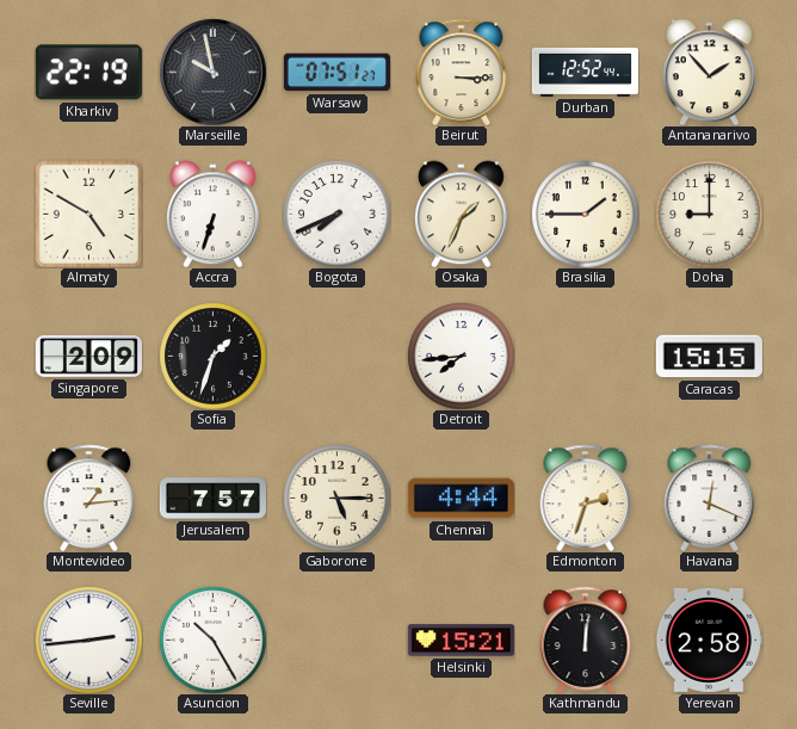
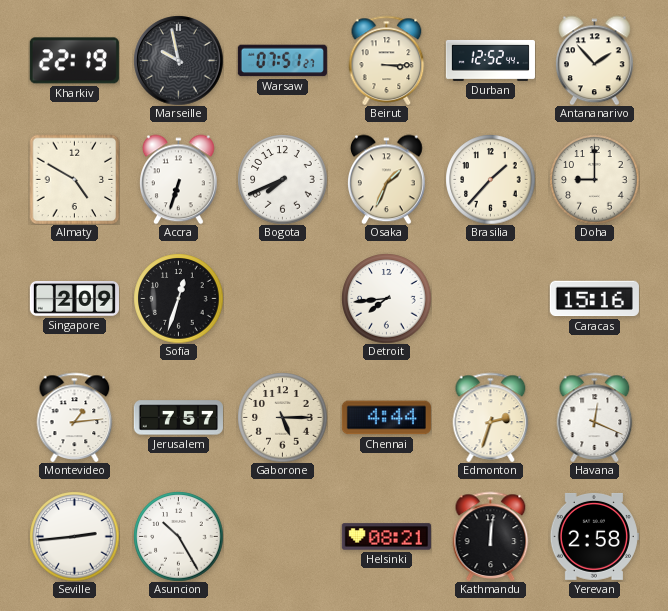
Brasilia: 1:45 -> 1:37 (490, 179)
Sofia: 1:33 -> 12:33 (178, 298)
Caracas: 15:15 -> 15:16 (594, 299)
Helsinki: 15:21 -> 08:21 (386, 537)
